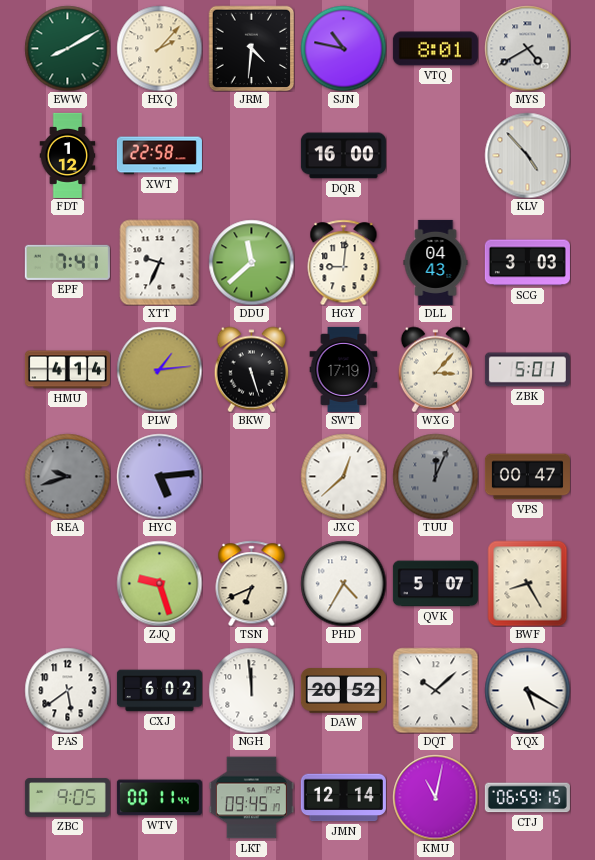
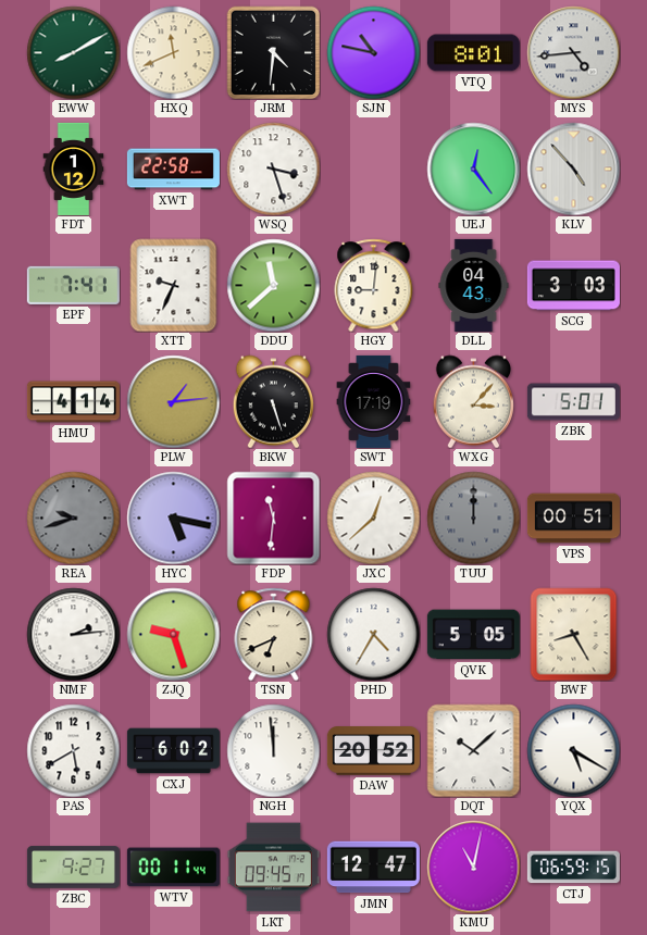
HXQ: 2:07 -> 11:41 (173, 52)
MYS: 4:40 -> 4:44 (573, 52)
WSQ: none -> 3:27 (273, 169)
DQR: 16:00 -> none (343, 156)
UEJ: none -> 12:24 (473, 169)
HYC: 5:14 -> 5:17 (173, 518)
FDP: none -> 11:31 (273, 518)
TUU: 12:04 -> 12:00 (473, 518)
VPS: 00:47 -> 00:51 (573, 519)
NMF: none -> 2:14 (73, 634)
QVK: 5:07 -> 5:05 (473, 635)
PAS: 5:39 -> 5:40 (73, 750)
ZBC: 9:05 -> 9:27 (73, 868)
JMN: 12:14 -> 12:47 (373, 868)
